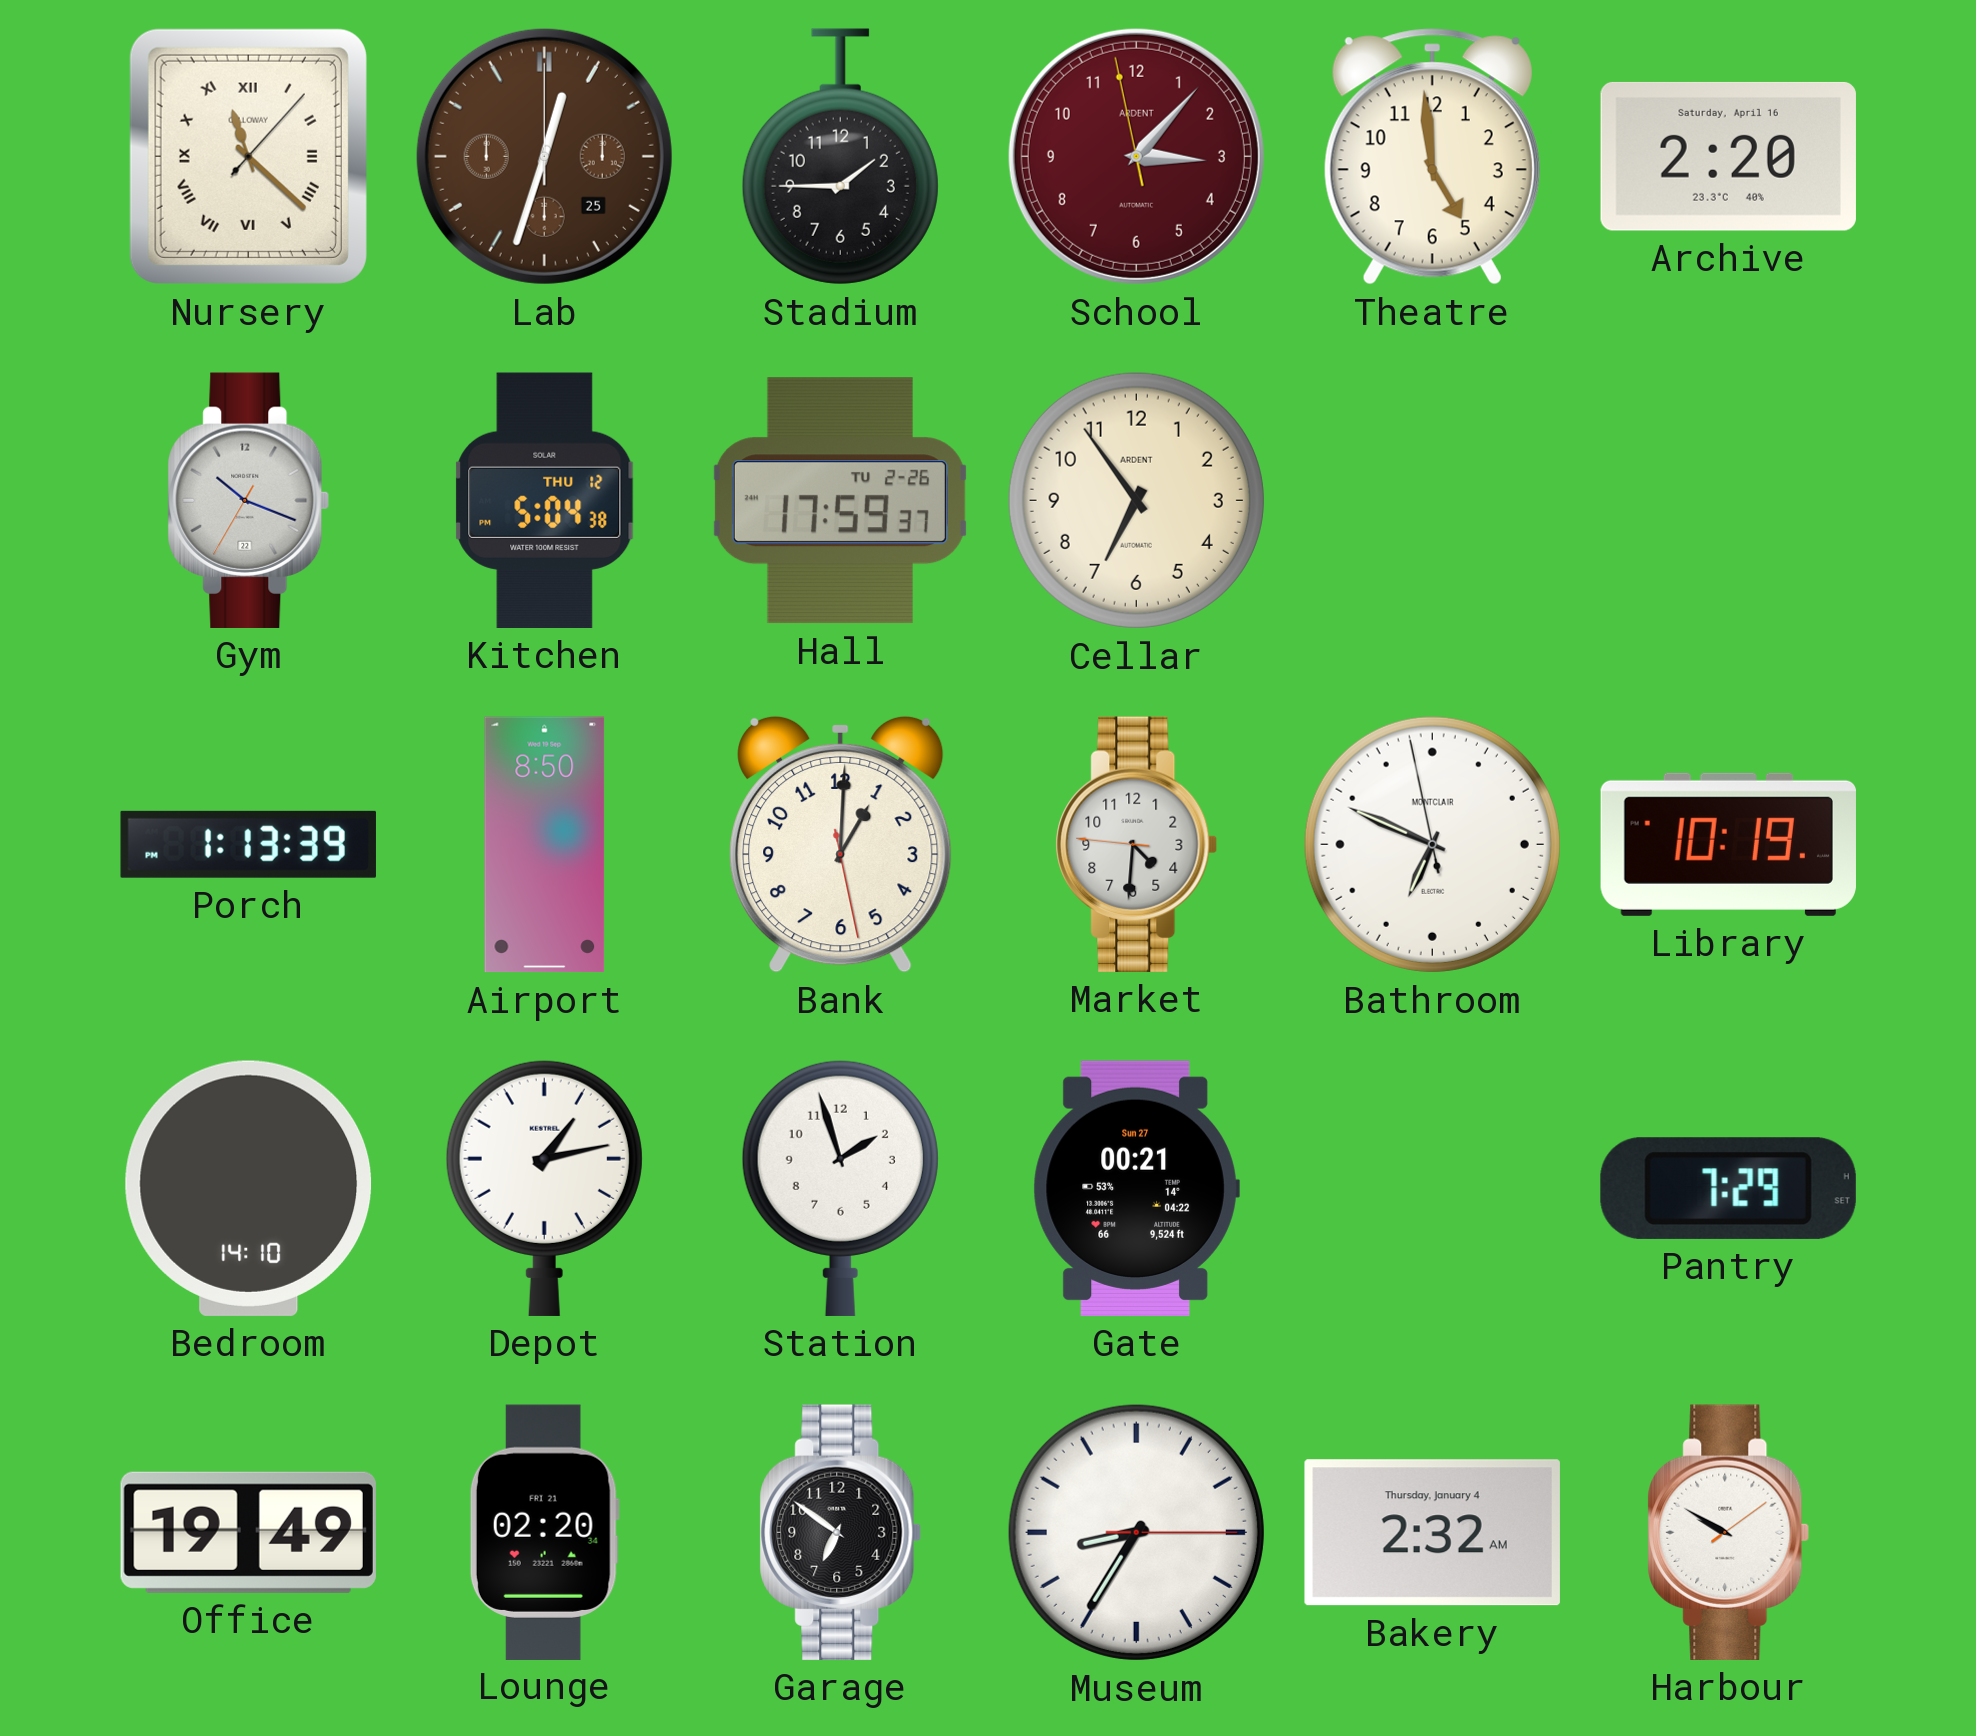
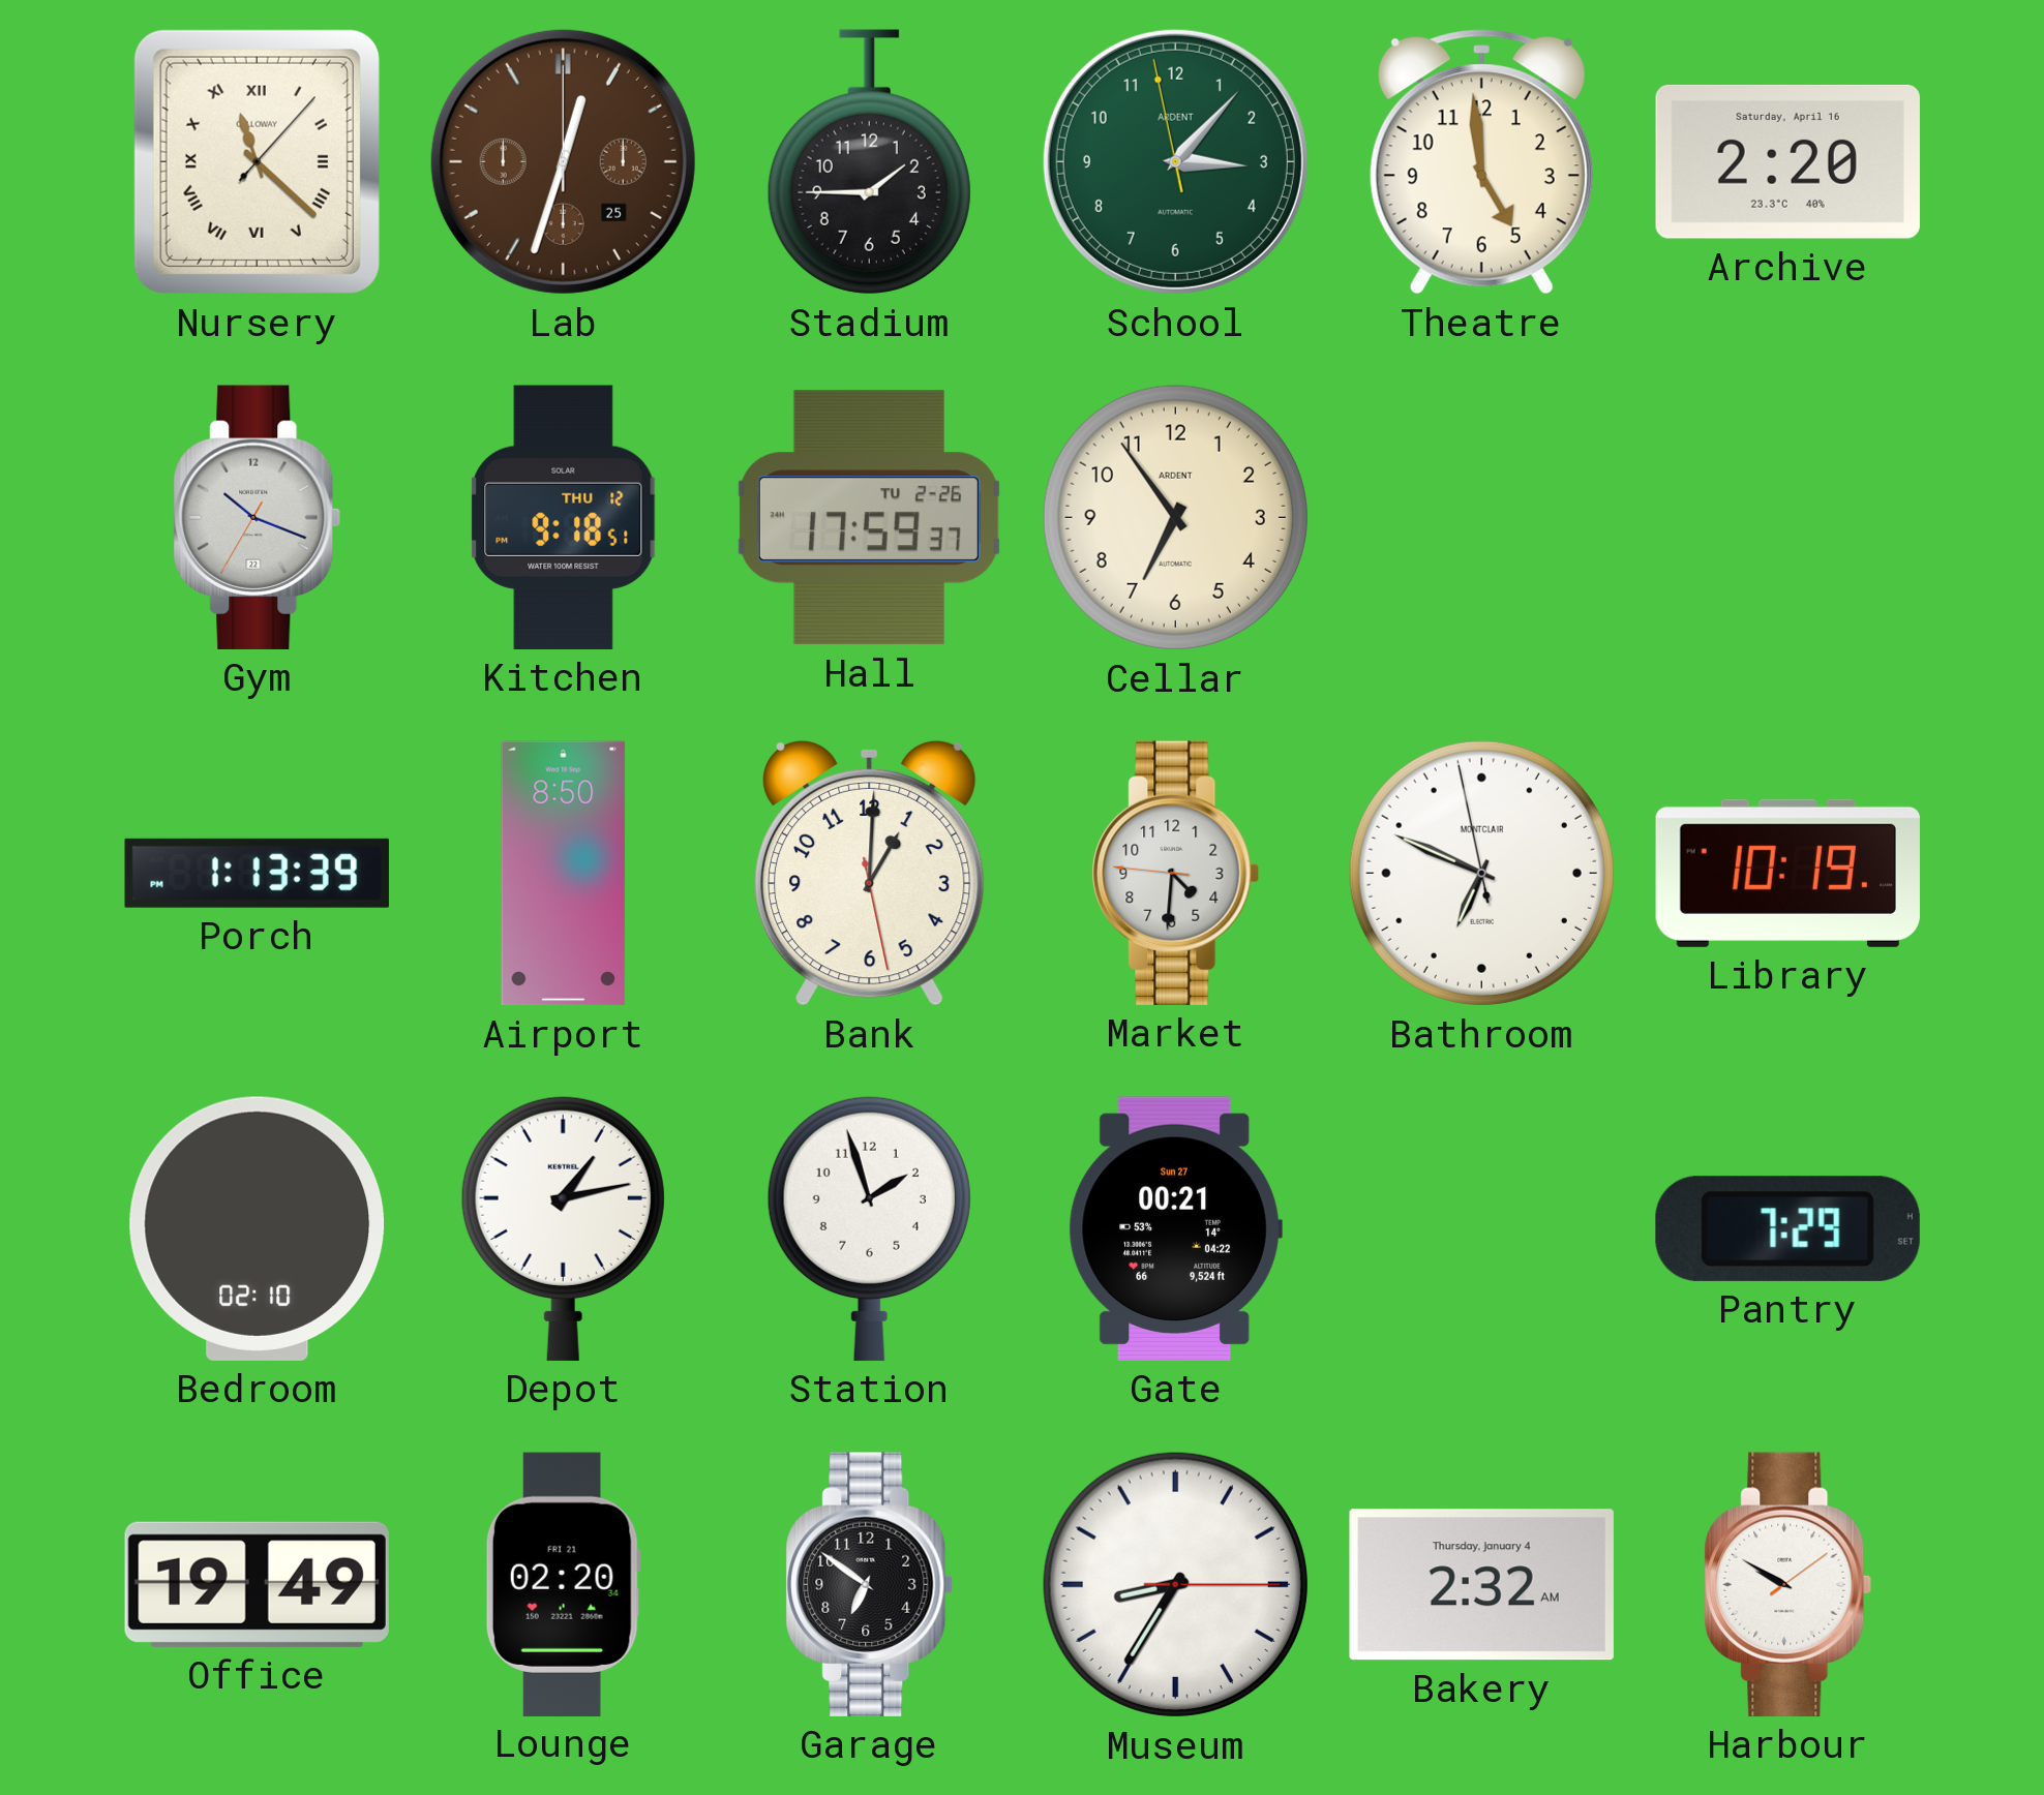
School dial: burgundy -> green (1175, 161)
Kitchen: 5:04 -> 9:18 (564, 517)
Bedroom: 14:10 -> 02:10 (258, 1228)
